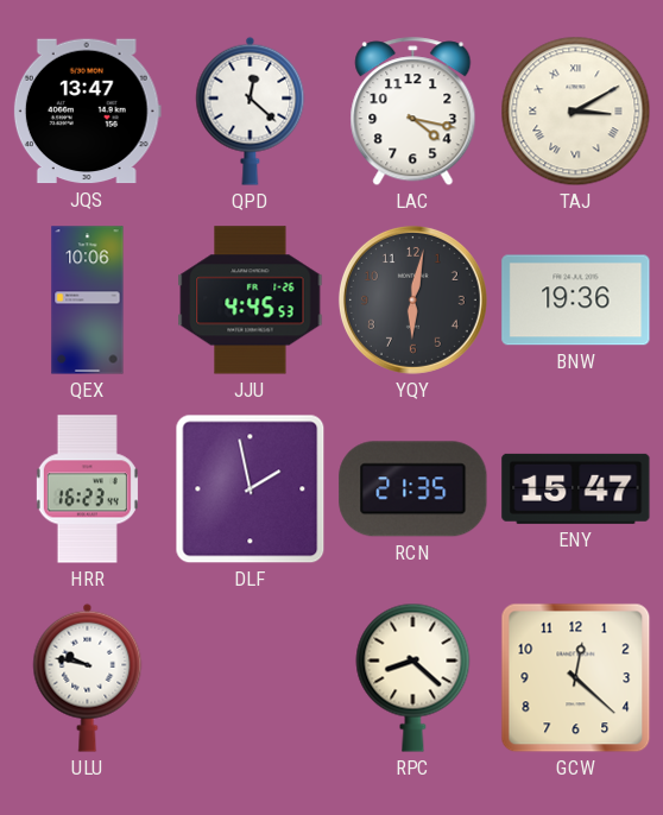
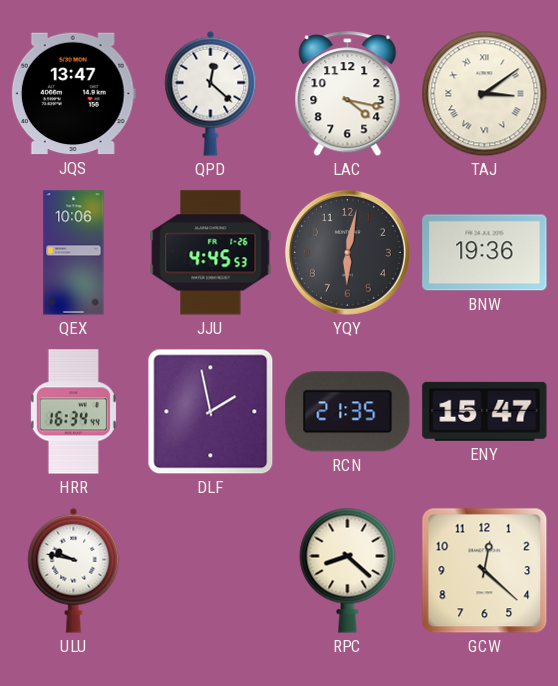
TAJ: 3:10 -> 3:09 (485, 94)
HRR: 16:23 -> 16:34 (73, 412)
